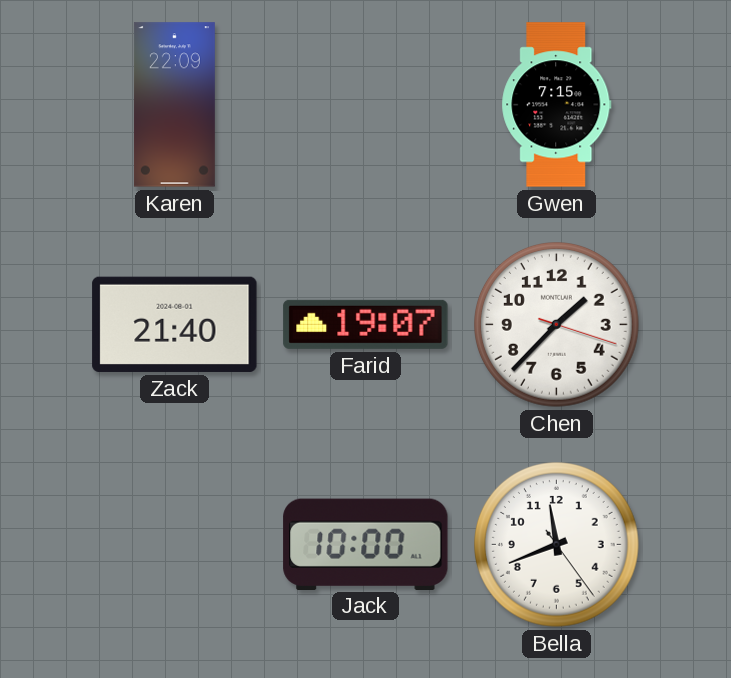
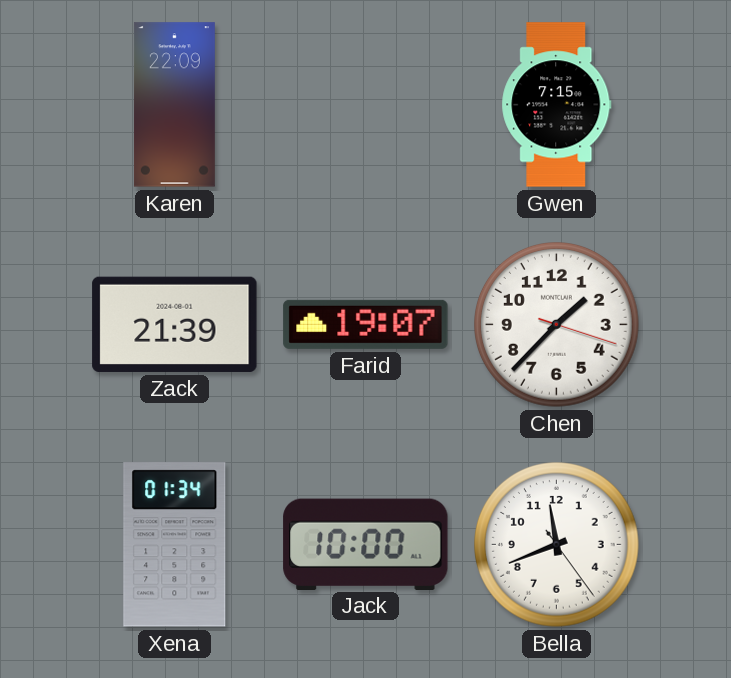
Zack: 21:40 -> 21:39 (175, 324)
Xena: none -> 01:34 (175, 545)
